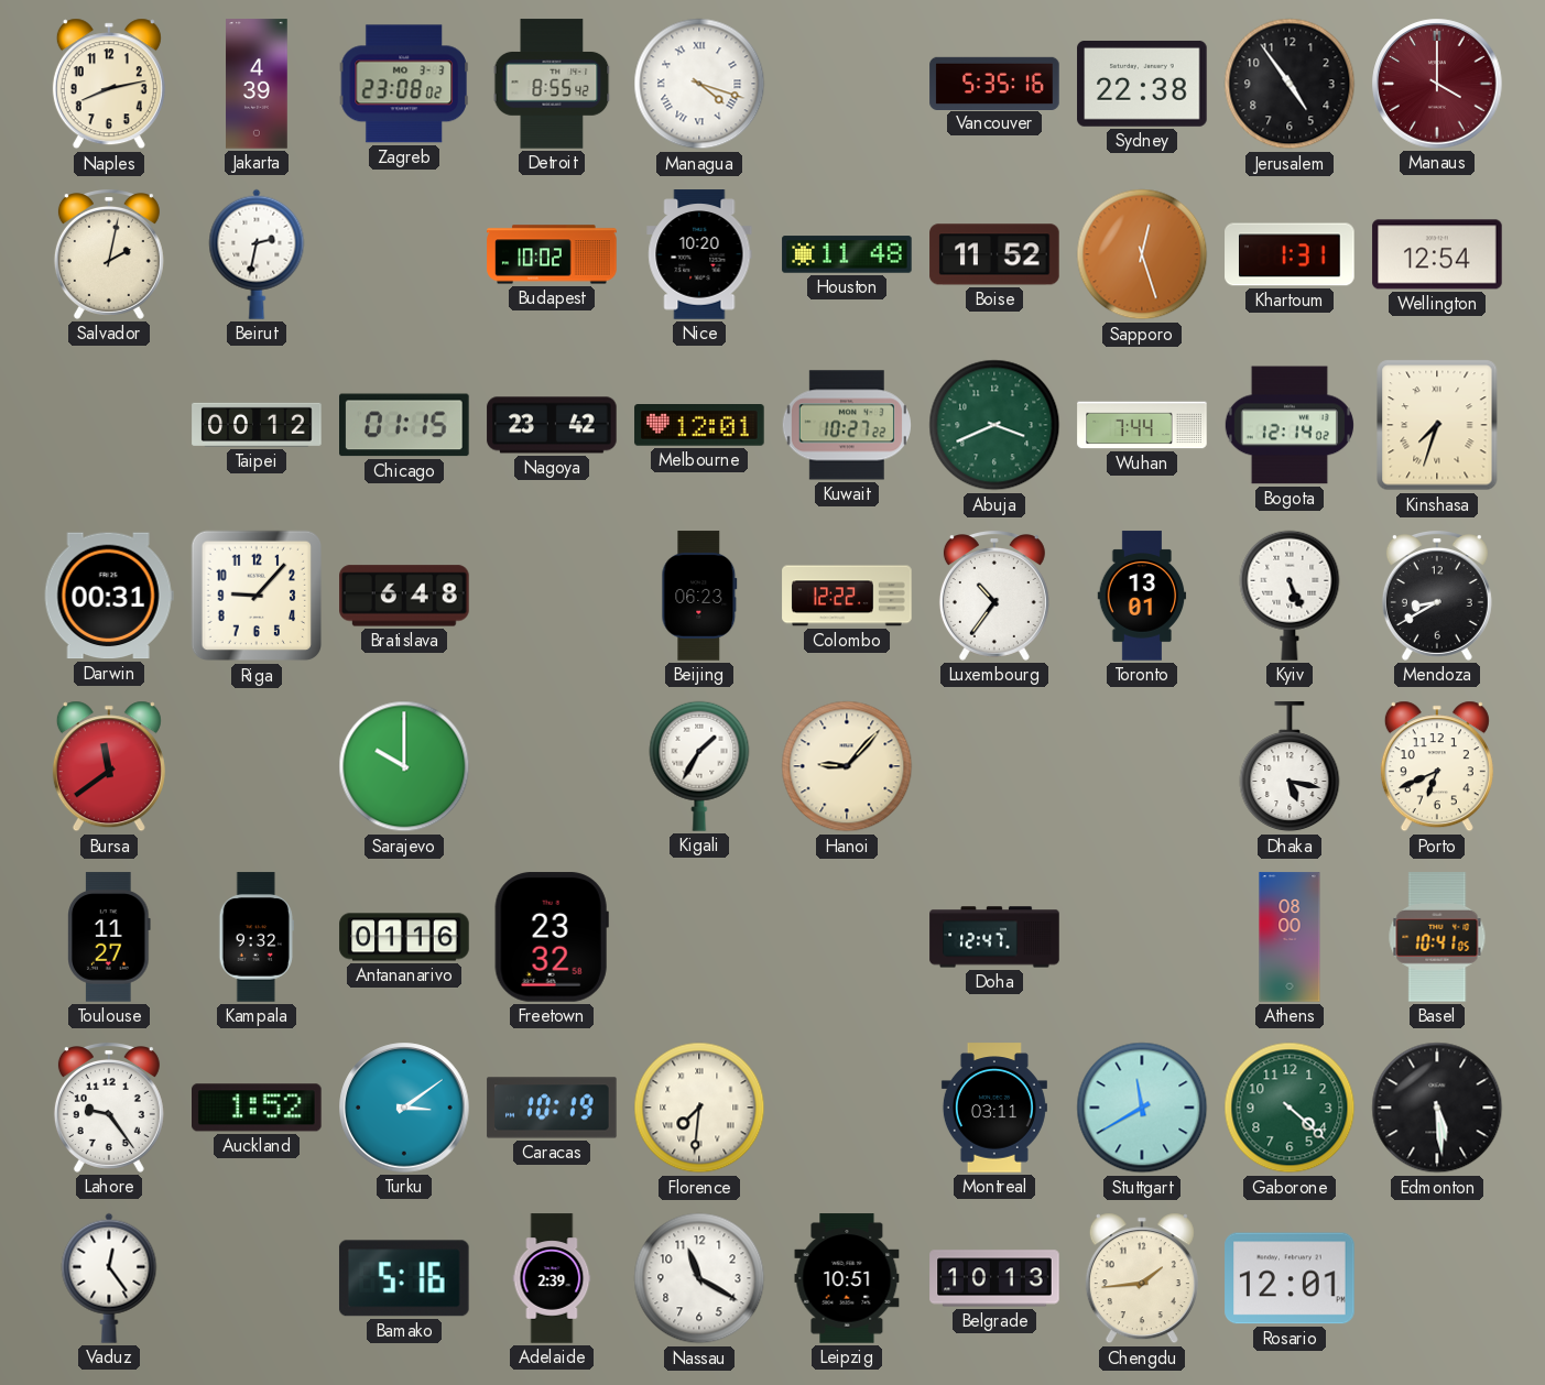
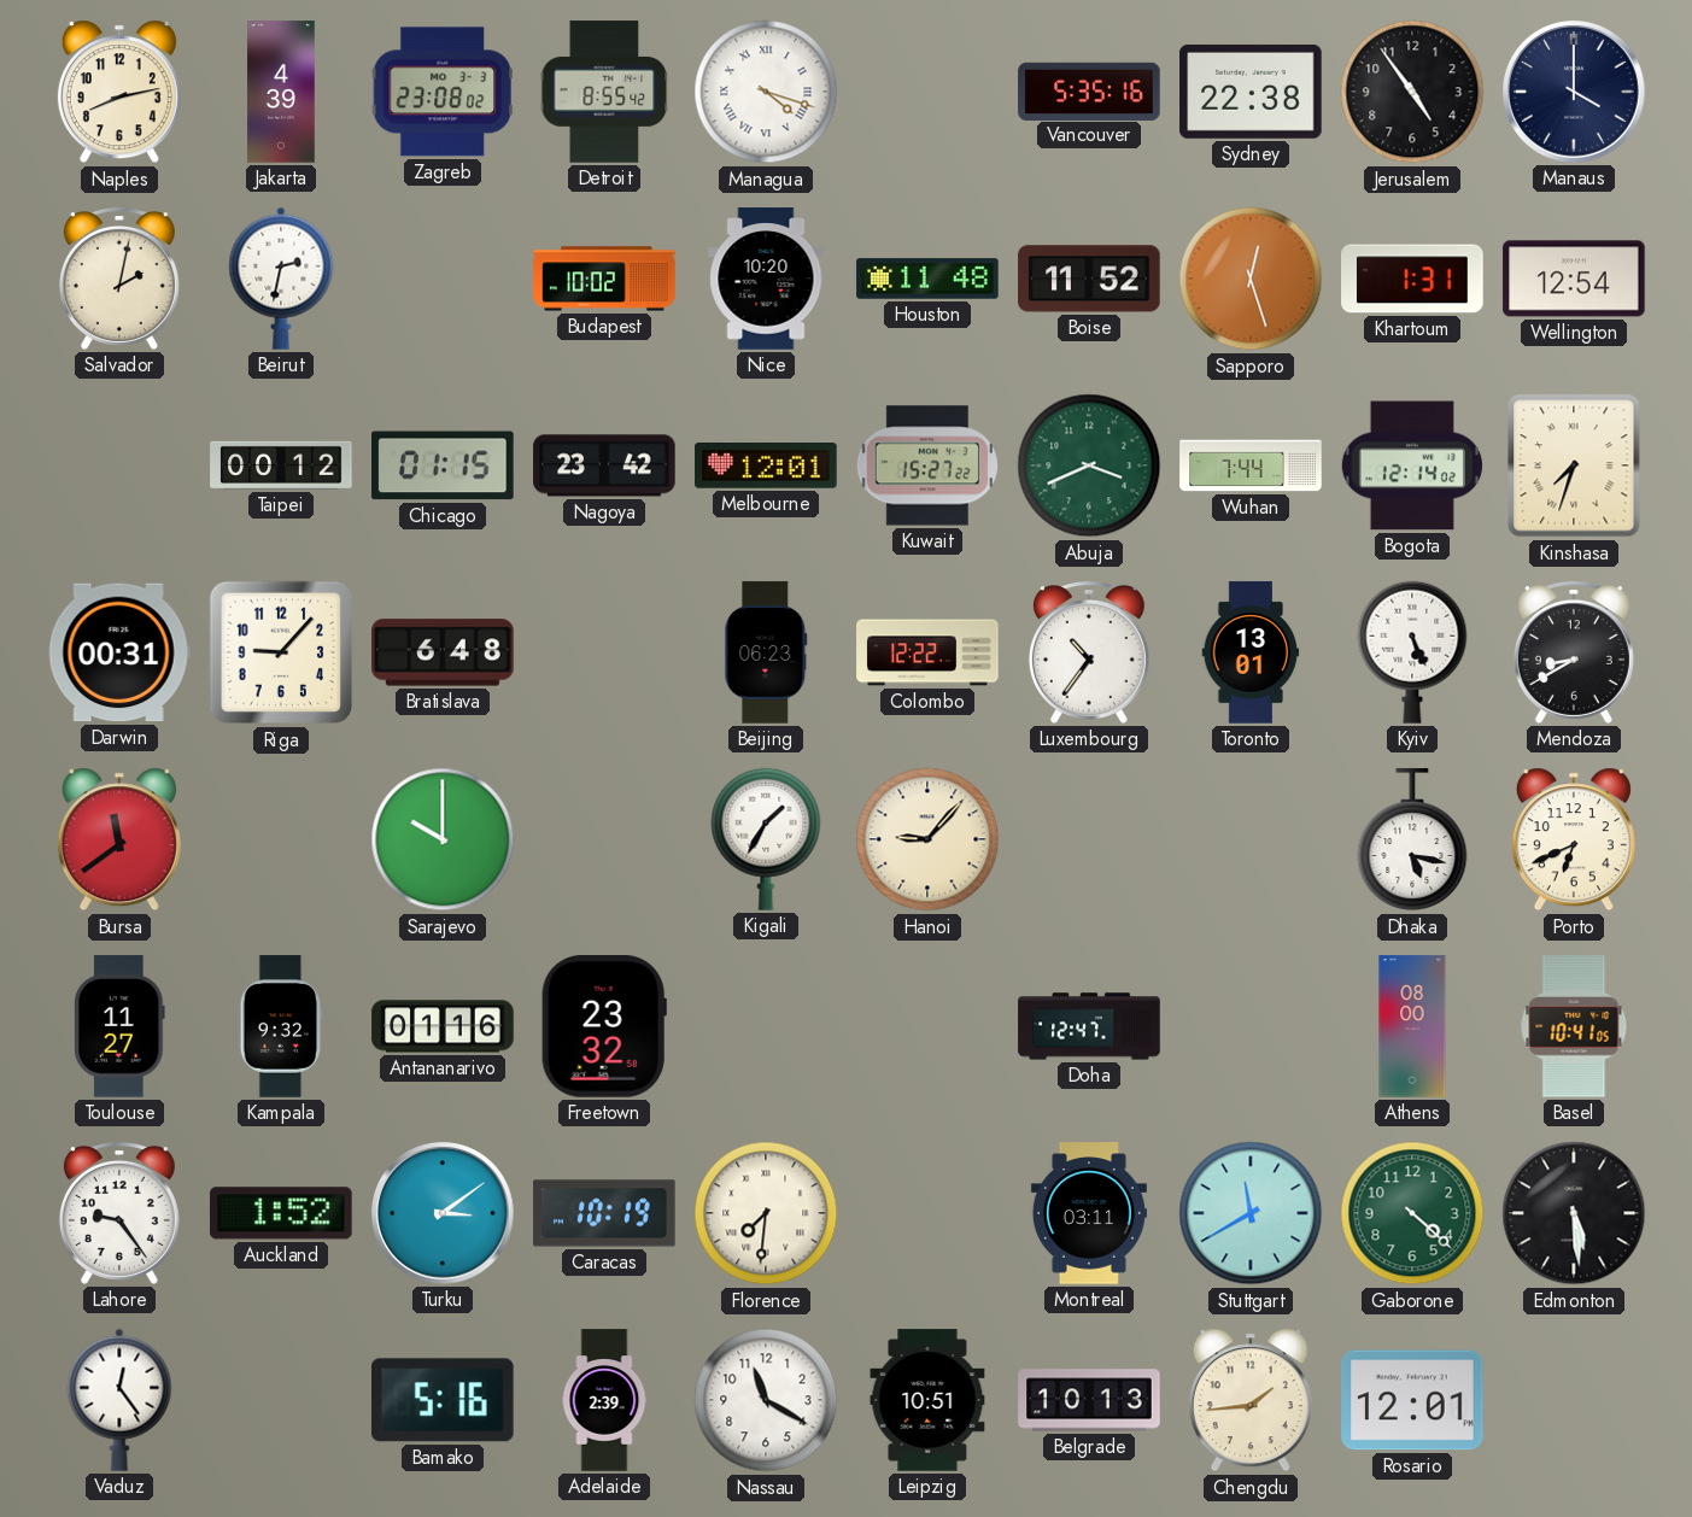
Manaus dial: burgundy -> navy (1574, 92)
Kuwait: 10:27 -> 15:27 (927, 465)
